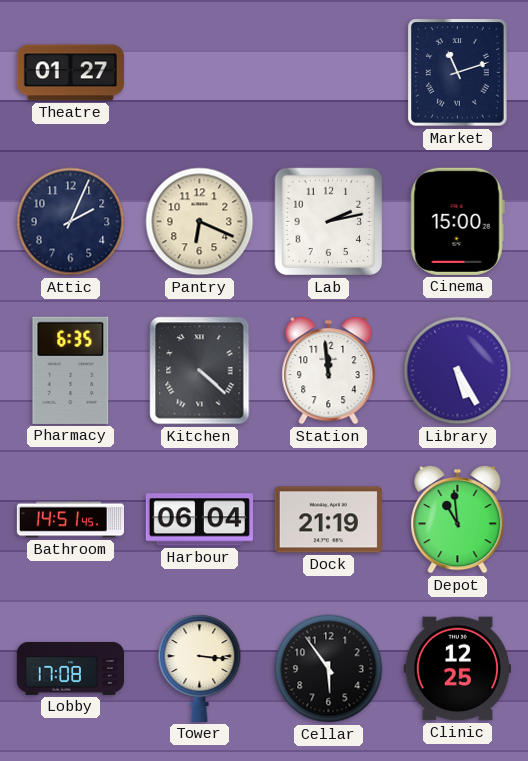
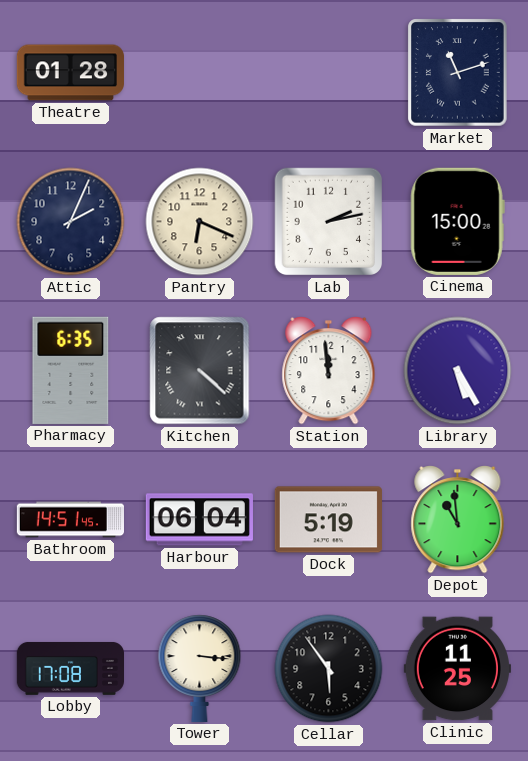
Theatre: 01:27 -> 01:28 (70, 73)
Dock: 21:19 -> 5:19 (328, 520)
Clinic: 12:25 -> 11:25 (457, 669)
